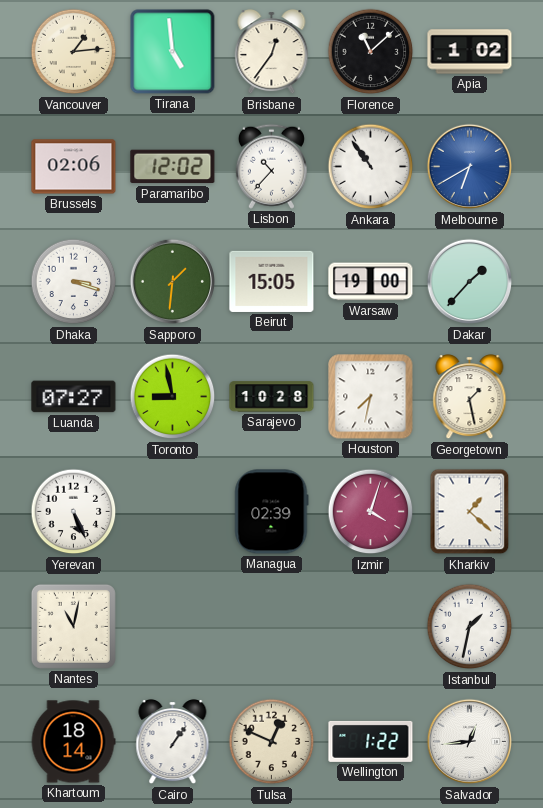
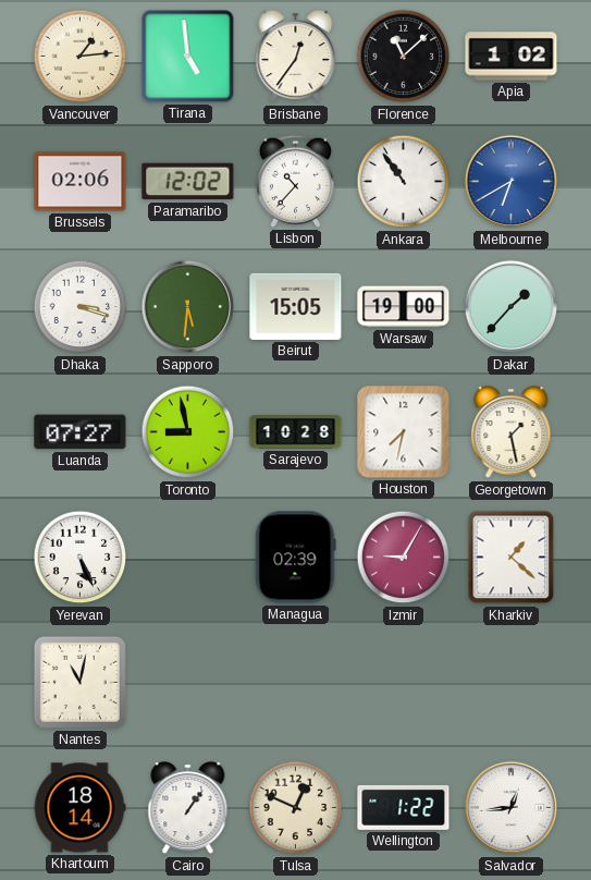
Sapporo: 1:31 -> 5:31 (188, 307)
Izmir: 4:03 -> 9:05 (404, 558)
Istanbul: 1:32 -> none (470, 627)
